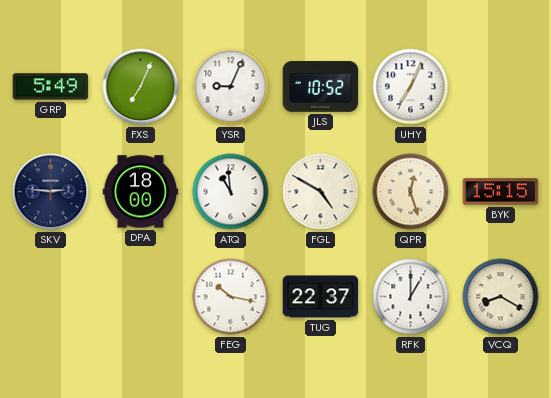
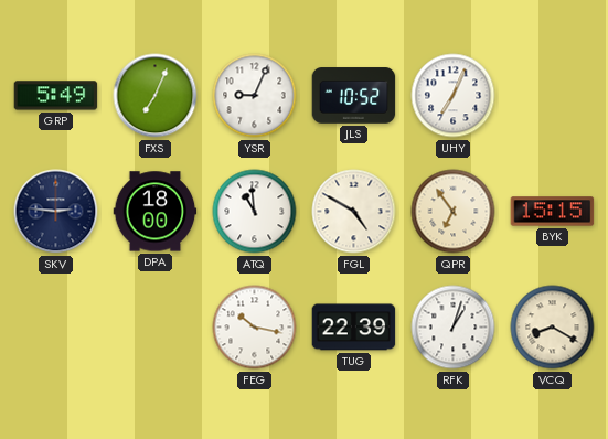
QPR: 12:27 -> 6:54 (454, 212)
TUG: 22:37 -> 22:39 (354, 328)
RFK: 1:00 -> 1:03 (454, 328)
